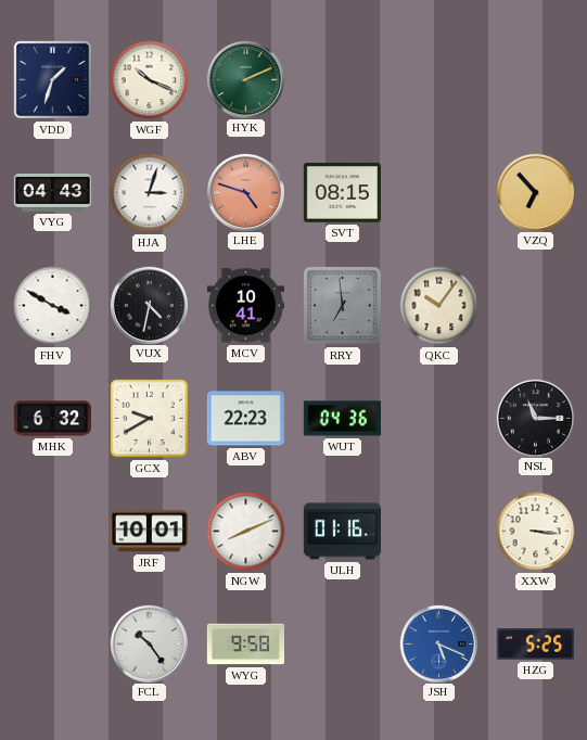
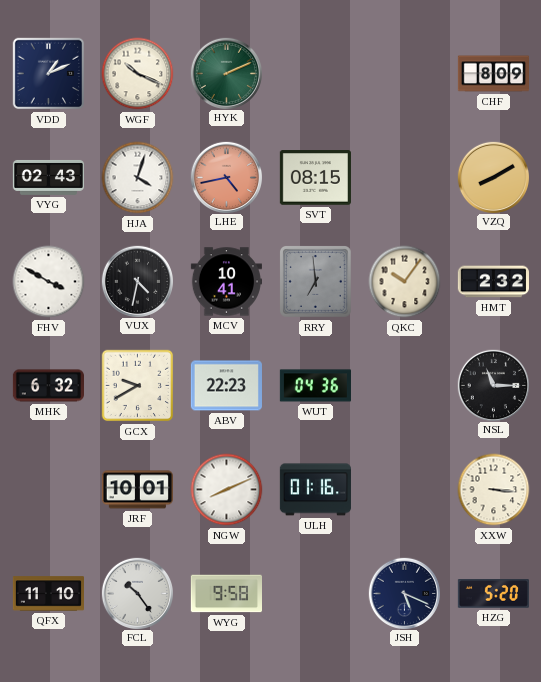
VDD: 1:33 -> 1:11 (49, 74)
CHF: none -> 8:09 (493, 74)
VYG: 04:43 -> 02:43 (48, 177)
HJA: 3:03 -> 4:03 (138, 178)
LHE: 4:48 -> 4:43 (226, 177)
VZQ: 6:53 -> 8:10 (493, 177)
HMT: none -> 2:32 (493, 282)
QFX: none -> 11:10 (48, 594)
JSH dial: blue -> navy (404, 593)
HZG: 5:25 -> 5:20 (493, 594)
